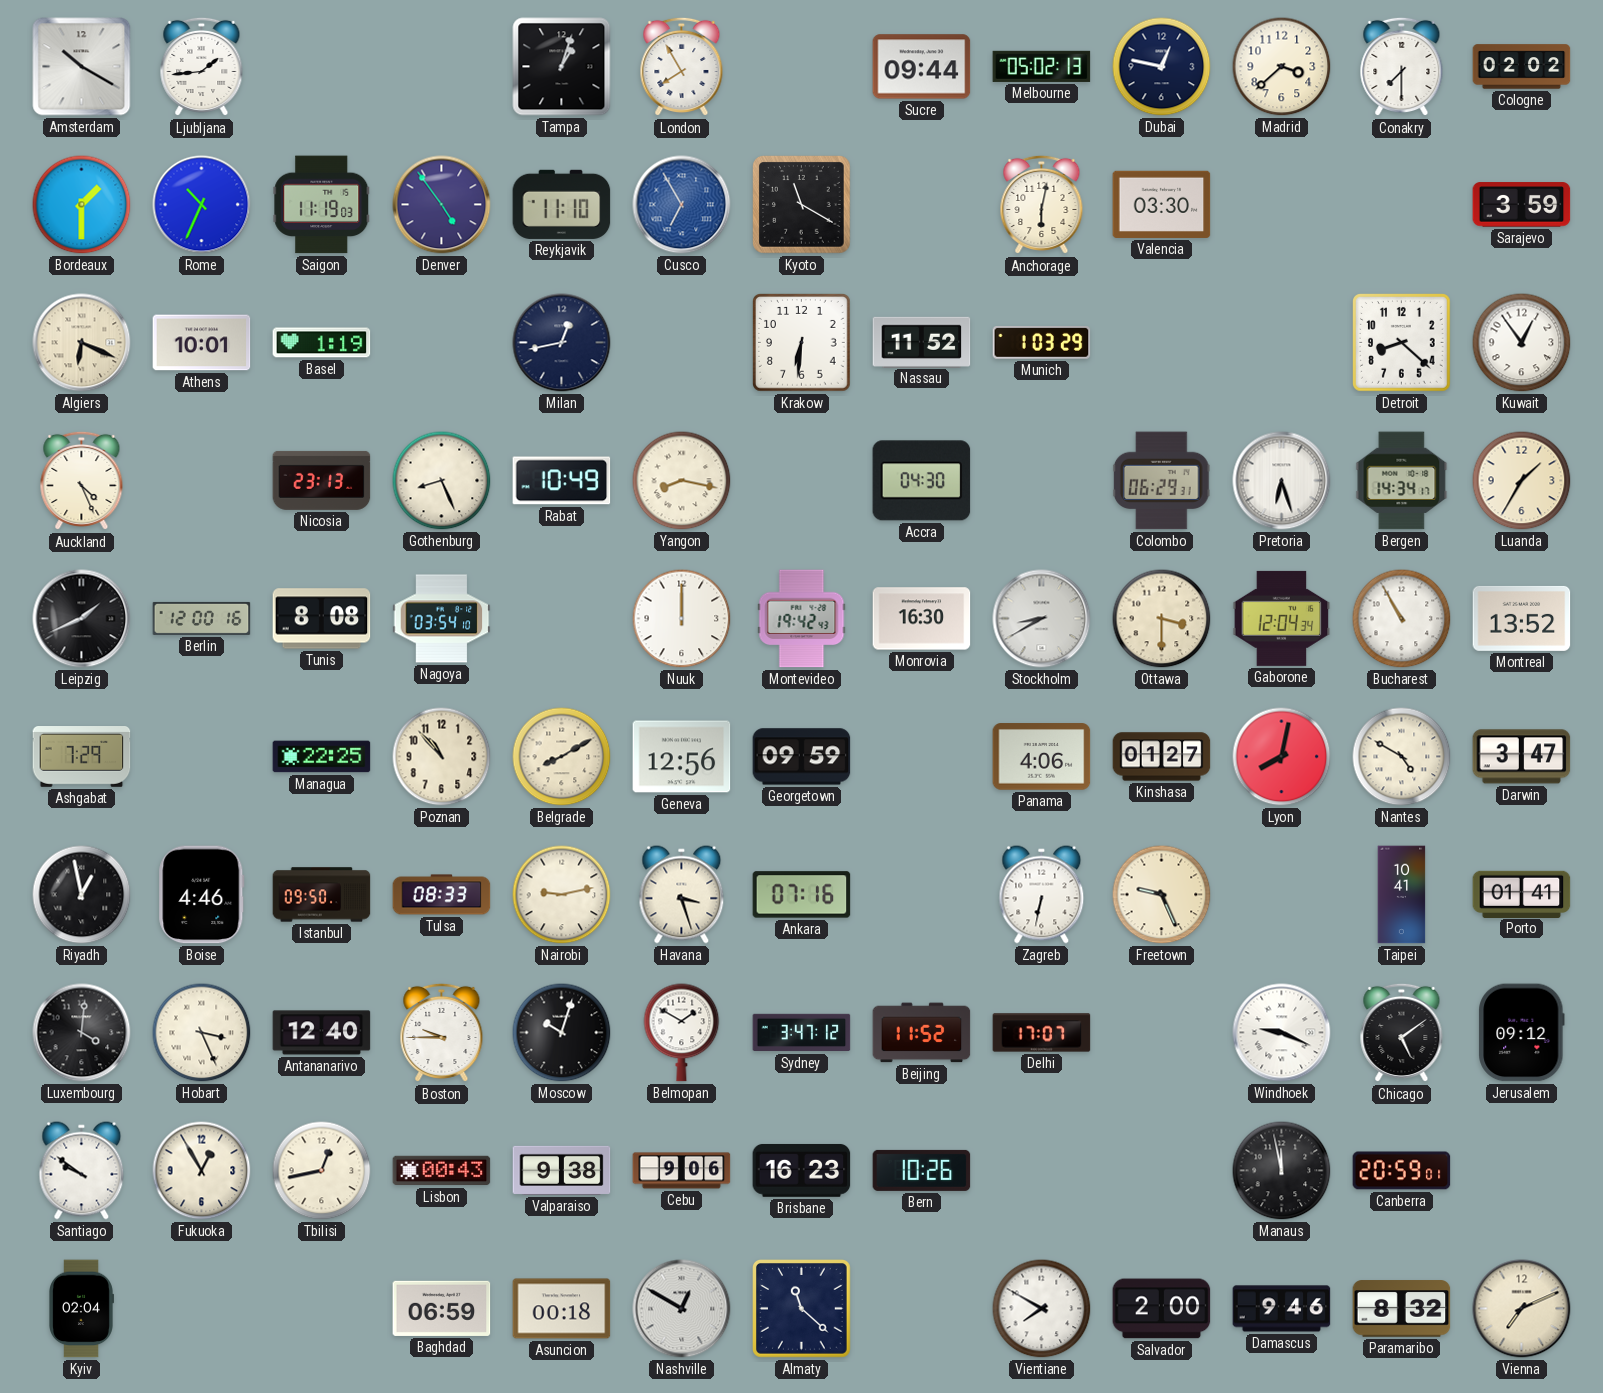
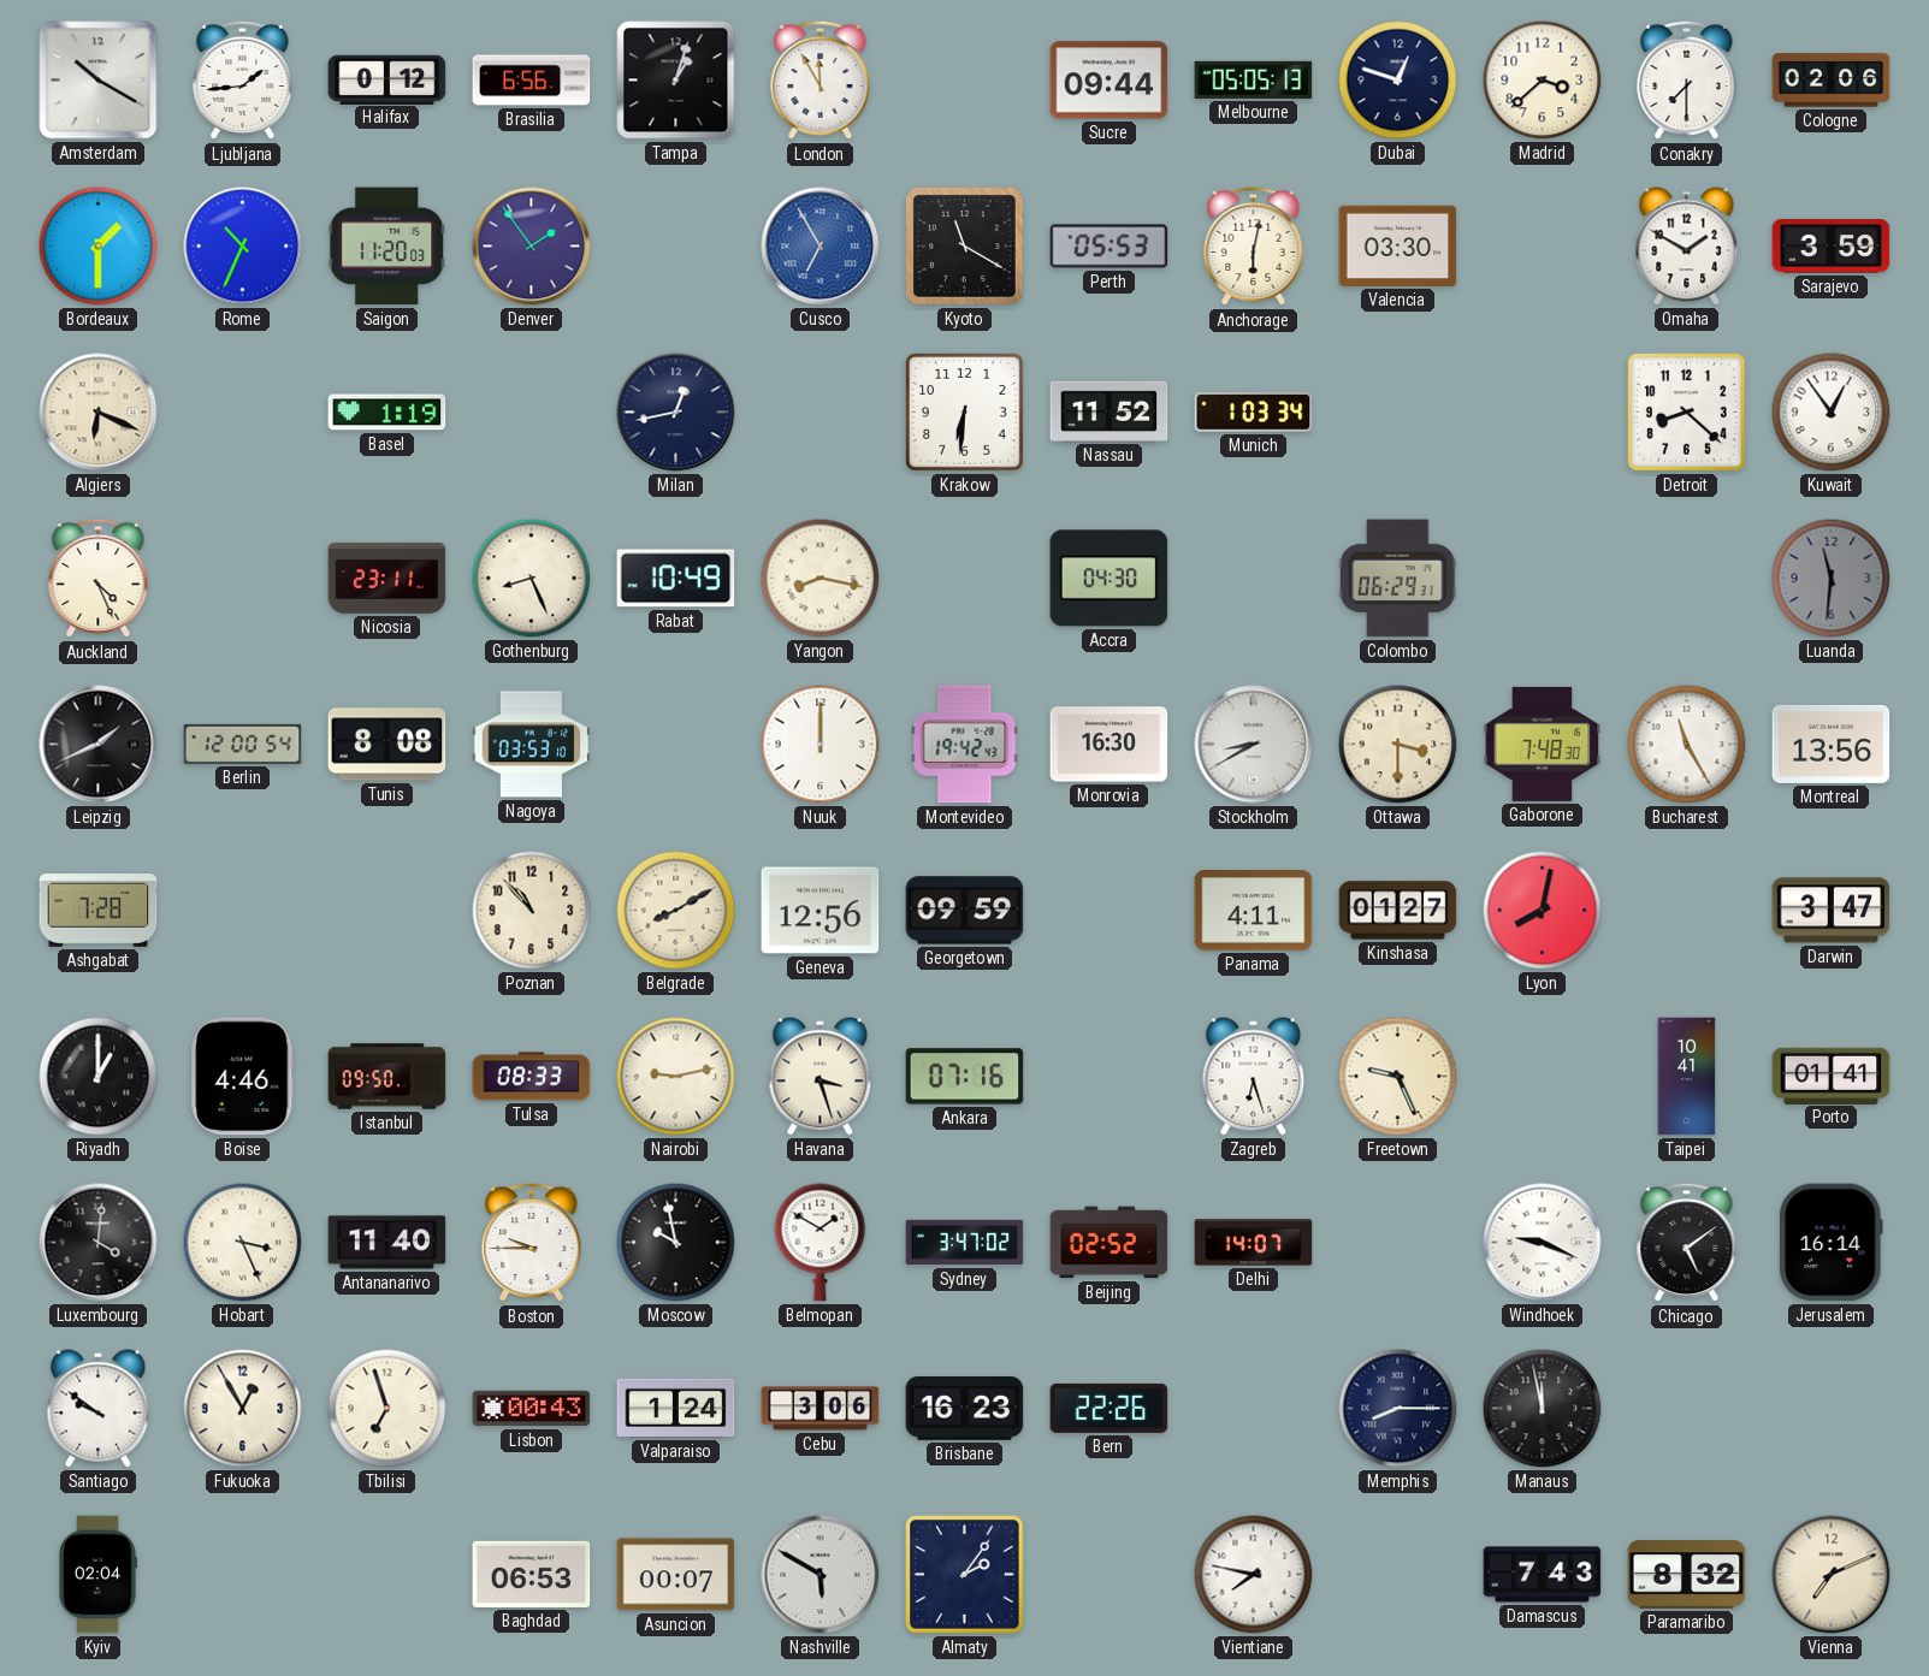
Halifax: none -> 0:12 (387, 79)
Brasilia: none -> 6:56 (532, 81)
London: 7:55 -> 11:55 (821, 81)
Melbourne: 05:02 -> 05:05 (1254, 79)
Dubai: 12:47 -> 12:48 (1398, 81)
Cologne: 02:02 -> 02:06 (1832, 81)
Saigon: 11:19 -> 11:20 (387, 247)
Denver: 4:54 -> 1:54 (532, 247)
Reykjavik: 11:10 -> none (562, 204)
Perth: none -> 05:53 (1110, 247)
Omaha: none -> 1:50 (1687, 247)
Athens: 10:01 -> none (202, 343)
Munich: 1:03:29 -> 1:03:34 (1254, 413)
Nicosia: 23:13 -> 23:11 (387, 578)
Pretoria: 6:27 -> none (1282, 481)
Bergen: 14:34 -> none (1402, 481)
Luanda: 1:35 -> 11:31 (1832, 579)
Luanda dial: cream -> grey (1832, 579)
Berlin: 12:00:16 -> 12:00:54 (243, 744)
Nagoya: 03:54 -> 03:53 (532, 745)
Gaborone: 12:04 -> 7:48 (1543, 744)
Bucharest: 10:55 -> 11:25 (1687, 745)
Montreal: 13:52 -> 13:56 (1832, 744)
Ashgabat: 7:29 -> 7:28 (99, 911)
Managua: 22:25 -> none (322, 757)
Panama: 4:06 -> 4:11 (1254, 911)
Nantes: 4:50 -> none (1402, 757)
Riyadh: 12:58 -> 1:00 (99, 1077)
Zagreb: 6:32 -> 6:27 (1254, 1077)
Antananarivo: 12:40 -> 11:40 (387, 1243)
Moscow: 10:03 -> 9:58 (676, 1243)
Sydney: 3:47:12 -> 3:47:02 (965, 1243)
Beijing: 11:52 -> 02:52 (1110, 1243)
Delhi: 17:07 -> 14:07 (1254, 1243)
Jerusalem: 09:12 -> 16:14 (1832, 1243)
Tbilisi: 12:43 -> 6:57 (387, 1409)
Valparaiso: 9:38 -> 1:24 (676, 1408)
Cebu: 9:06 -> 3:06 (821, 1409)
Bern: 10:26 -> 22:26 (1110, 1408)
Memphis: none -> 8:15 (1398, 1409)
Canberra: 20:59 -> none (1402, 1171)
Baghdad: 06:59 -> 06:53 (532, 1574)
Asuncion: 00:18 -> 00:07 (676, 1575)
Nashville: 12:50 -> 5:50 (821, 1575)
Almaty: 11:22 -> 2:06 (965, 1575)
Vientiane: 7:50 -> 7:47 (1254, 1575)
Salvador: 2:00 -> none (1162, 1309)
Damascus: 9:46 -> 7:43 (1543, 1575)
